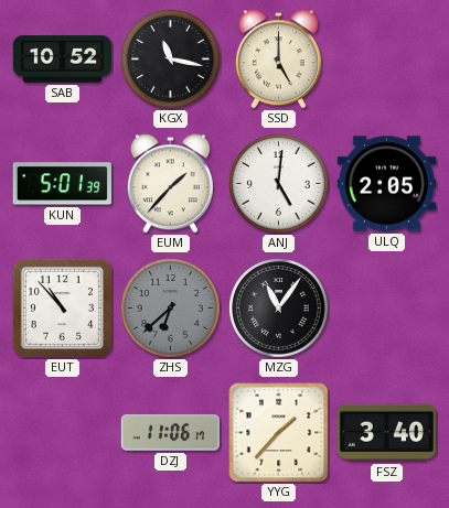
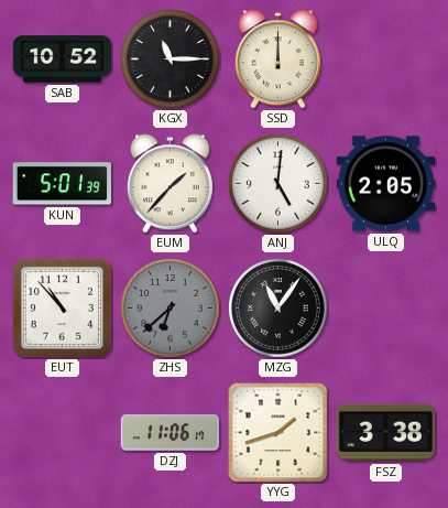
KGX: 11:17 -> 11:15 (171, 60)
SSD: 5:00 -> 12:00 (277, 60)
YYG: 1:37 -> 1:42 (278, 433)
FSZ: 3:40 -> 3:38 (385, 433)
